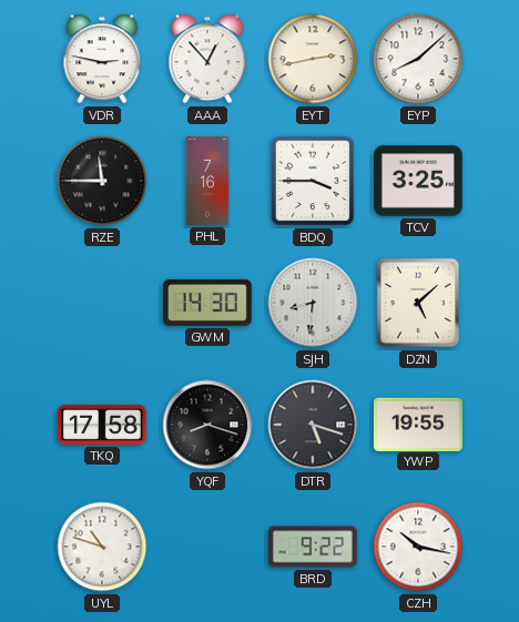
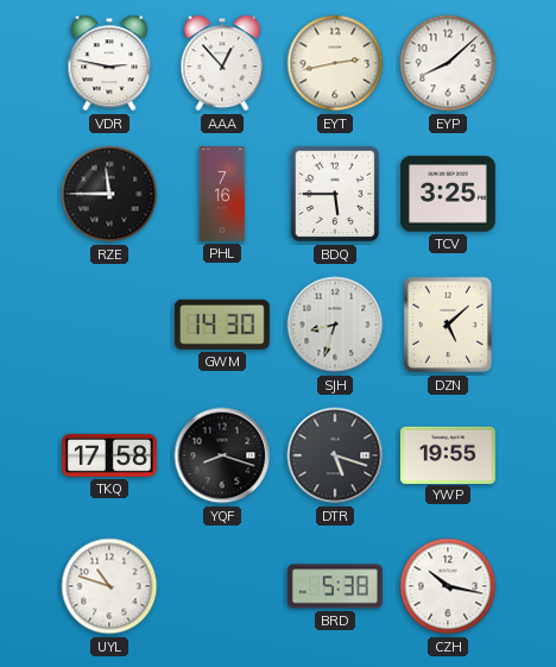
BDQ: 3:45 -> 5:45 (335, 194)
SJH: 8:31 -> 8:33 (335, 325)
BRD: 9:22 -> 5:38 (335, 586)
